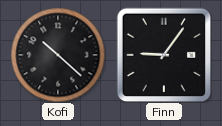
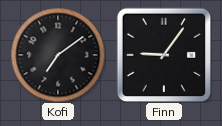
Kofi: 10:22 -> 7:09 (58, 55)
